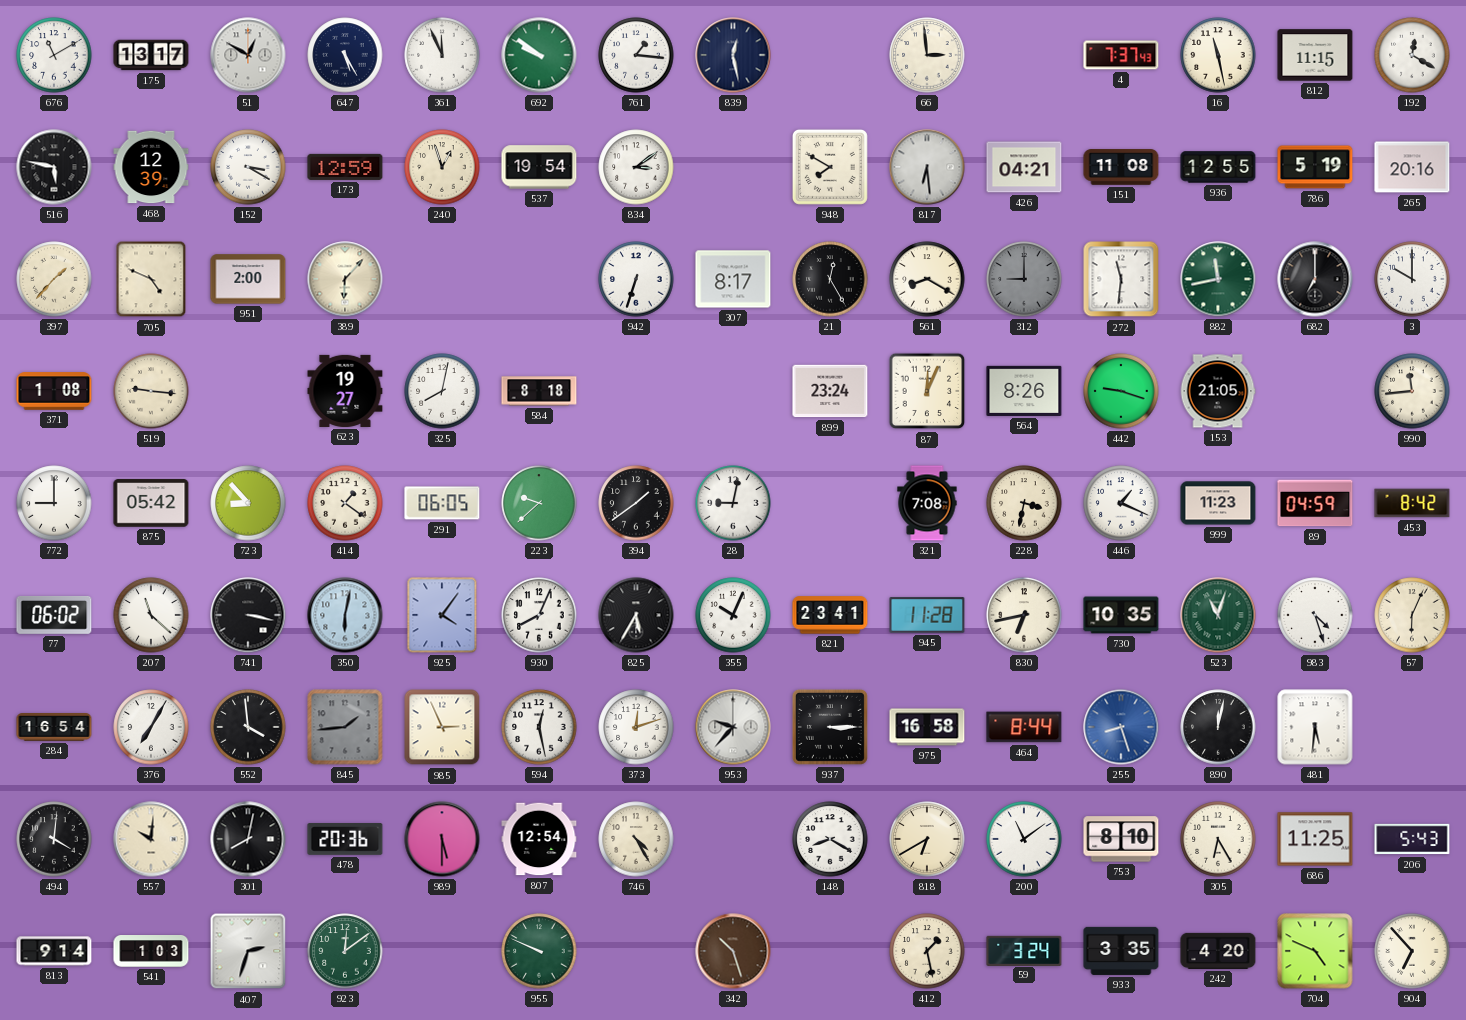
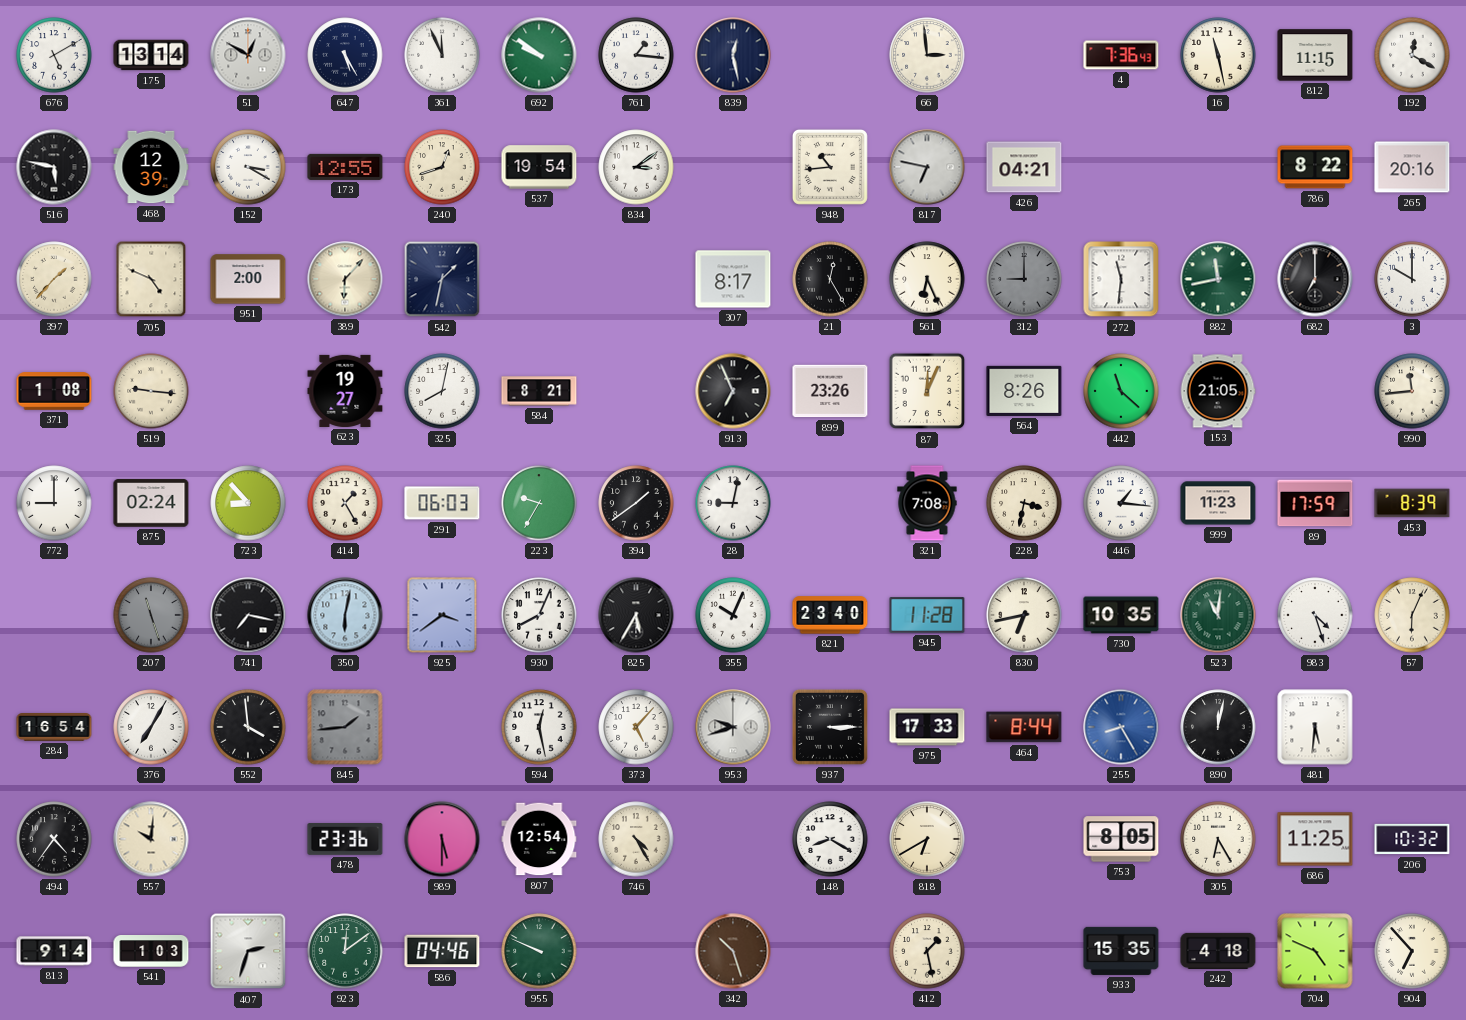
676: 11:10 -> 5:10 (54, 55)
175: 13:17 -> 13:14 (151, 55)
4: 7:37 -> 7:36 (1121, 55)
173: 12:59 -> 12:55 (345, 167)
240: 12:57 -> 12:42 (442, 167)
948: 7:50 -> 10:44 (830, 167)
817: 6:29 -> 6:47 (927, 167)
151: 11:08 -> none (1121, 167)
936: 12:55 -> none (1218, 167)
786: 5:19 -> 8:22 (1315, 167)
542: none -> 1:32 (442, 279)
942: 6:33 -> none (636, 279)
561: 8:20 -> 6:26 (927, 279)
584: 8:18 -> 8:21 (539, 391)
913: none -> 6:56 (733, 391)
899: 23:24 -> 23:26 (830, 391)
442: 9:18 -> 11:22 (1121, 391)
875: 05:42 -> 02:24 (151, 503)
414: 1:21 -> 1:25 (345, 503)
291: 06:05 -> 06:03 (442, 503)
223: 9:38 -> 9:35 (539, 503)
446: 1:19 -> 1:16 (1121, 503)
89: 04:59 -> 17:59 (1315, 503)
453: 8:42 -> 8:39 (1412, 503)
77: 06:02 -> none (54, 615)
207: 11:22 -> 11:27 (151, 615)
207 dial: white -> grey (151, 615)
741: 3:17 -> 7:17 (248, 615)
925: 4:06 -> 3:39 (442, 615)
821: 23:41 -> 23:40 (830, 615)
523: 11:03 -> 11:01 (1218, 615)
985: 2:56 -> none (442, 727)
373: 12:12 -> 5:07 (636, 727)
953: 9:37 -> 9:42 (733, 727)
975: 16:58 -> 17:33 (927, 727)
255: 8:27 -> 8:25 (1121, 727)
494: 4:01 -> 4:36 (54, 839)
301: 8:02 -> none (248, 839)
478: 20:36 -> 23:36 (345, 840)
200: 11:09 -> none (1024, 839)
753: 8:10 -> 8:05 (1121, 839)
206: 5:43 -> 10:32 (1412, 839)
586: none -> 04:46 (442, 951)
59: 3:24 -> none (1024, 950)
933: 3:35 -> 15:35 (1121, 951)
242: 4:20 -> 4:18 (1218, 951)
